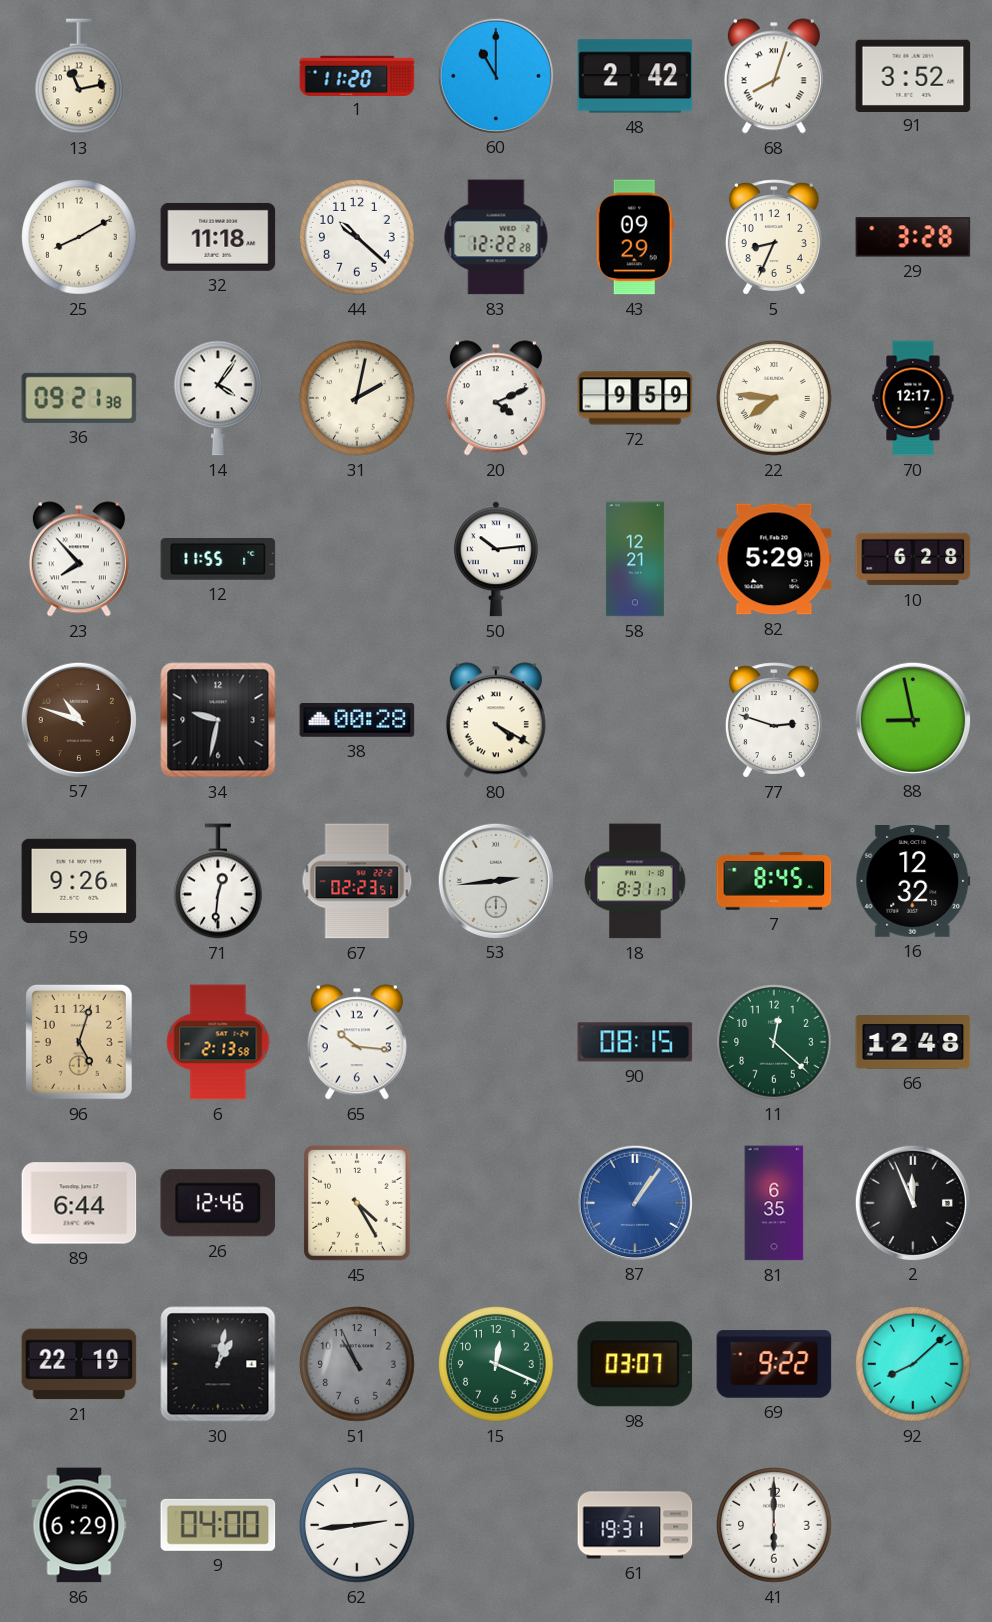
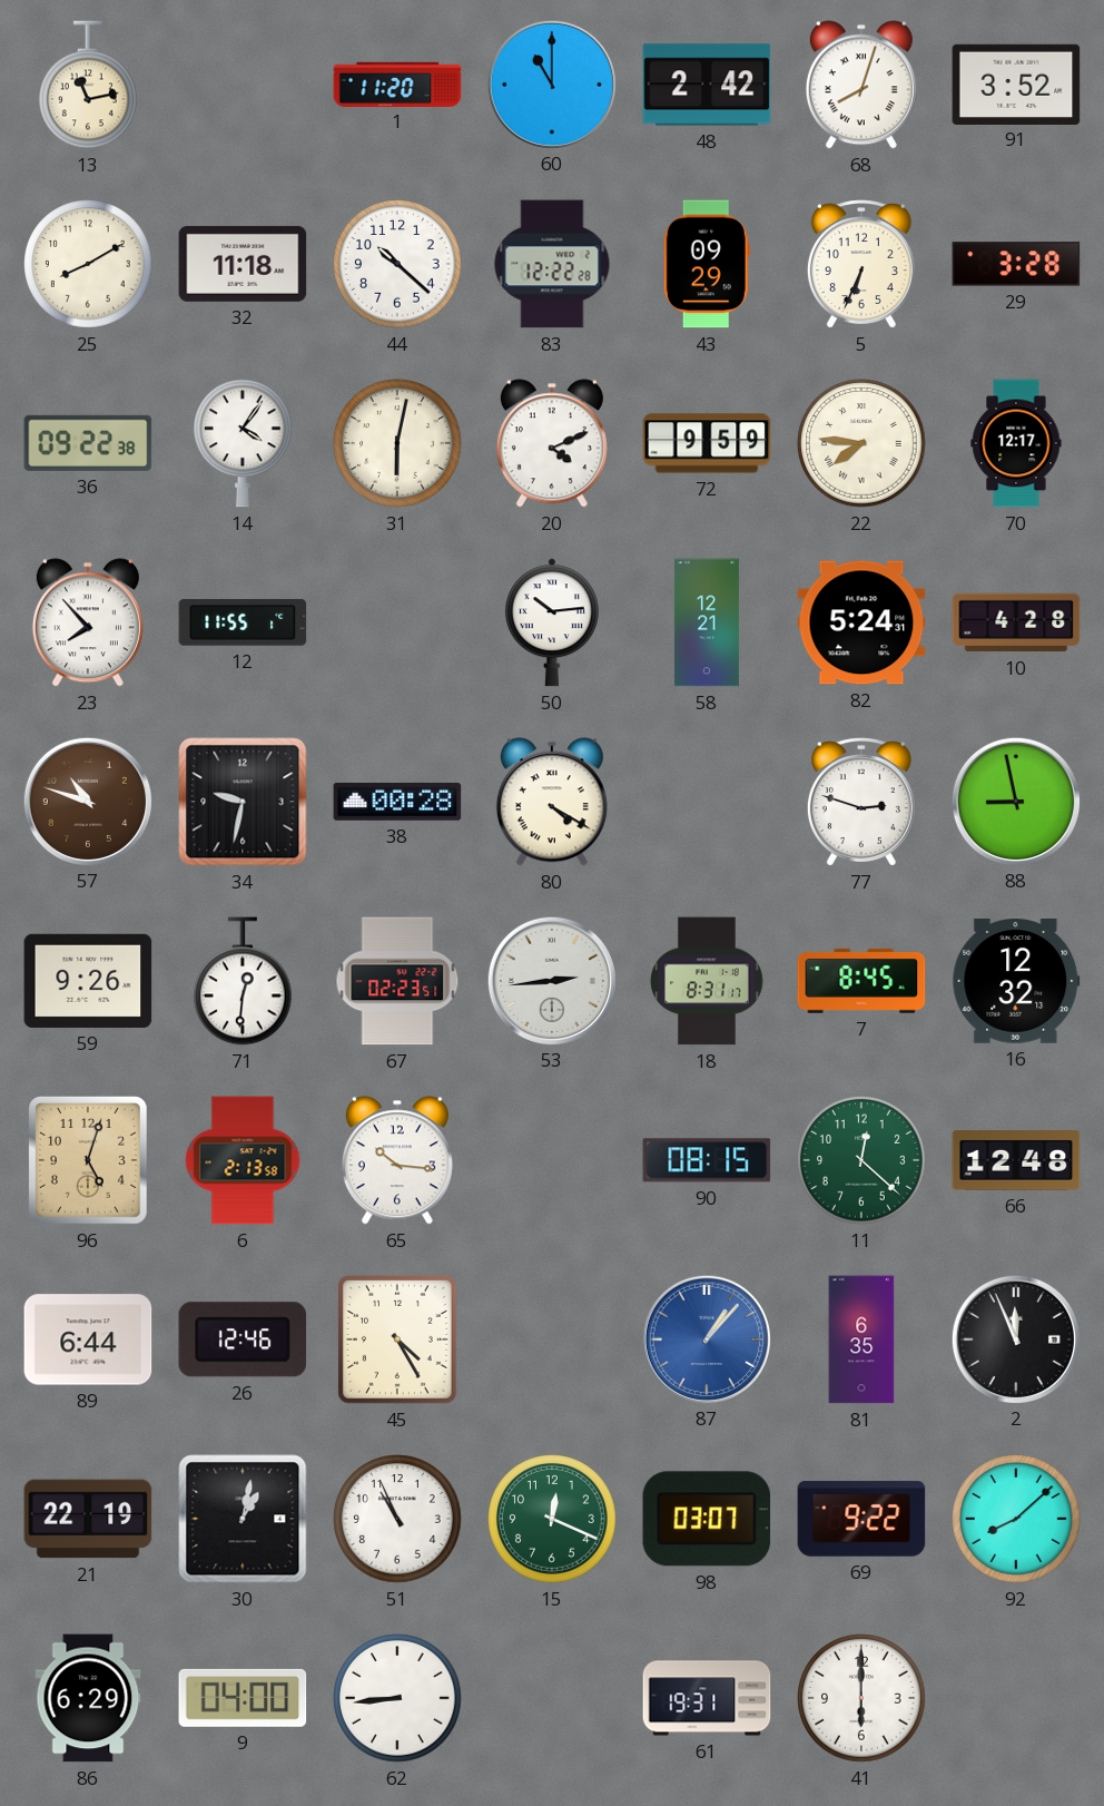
5: 8:34 -> 6:34 (861, 264)
36: 09:21 -> 09:22 (88, 443)
31: 2:02 -> 6:02 (397, 443)
82: 5:29 -> 5:24 (861, 622)
10: 6:28 -> 4:28 (1016, 622)
87: 1:06 -> 1:07 (706, 1338)
51 dial: grey -> white (397, 1519)
62: 2:44 -> 8:44 (397, 1698)
